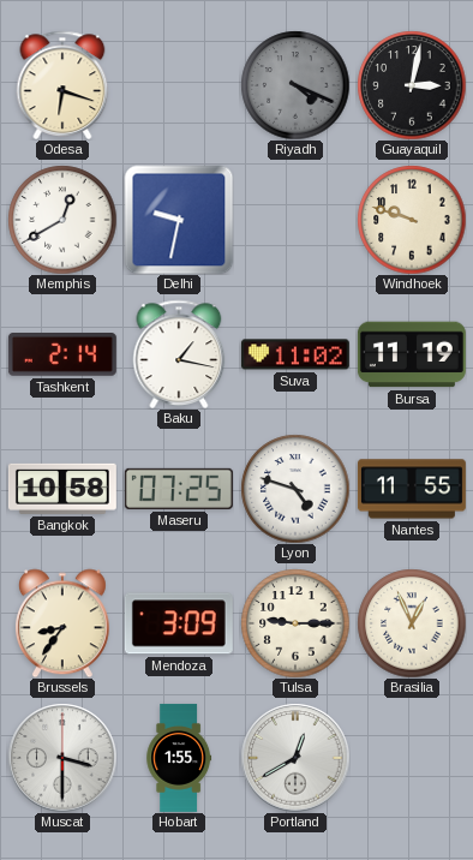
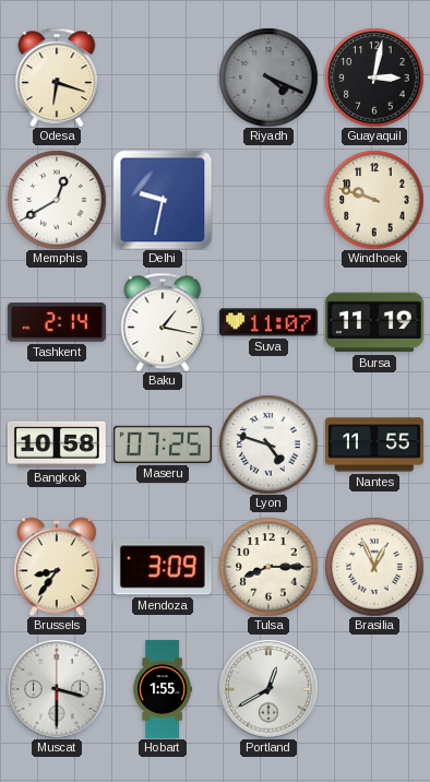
Suva: 11:02 -> 11:07 (268, 322)
Tulsa: 9:15 -> 8:15 (268, 567)
